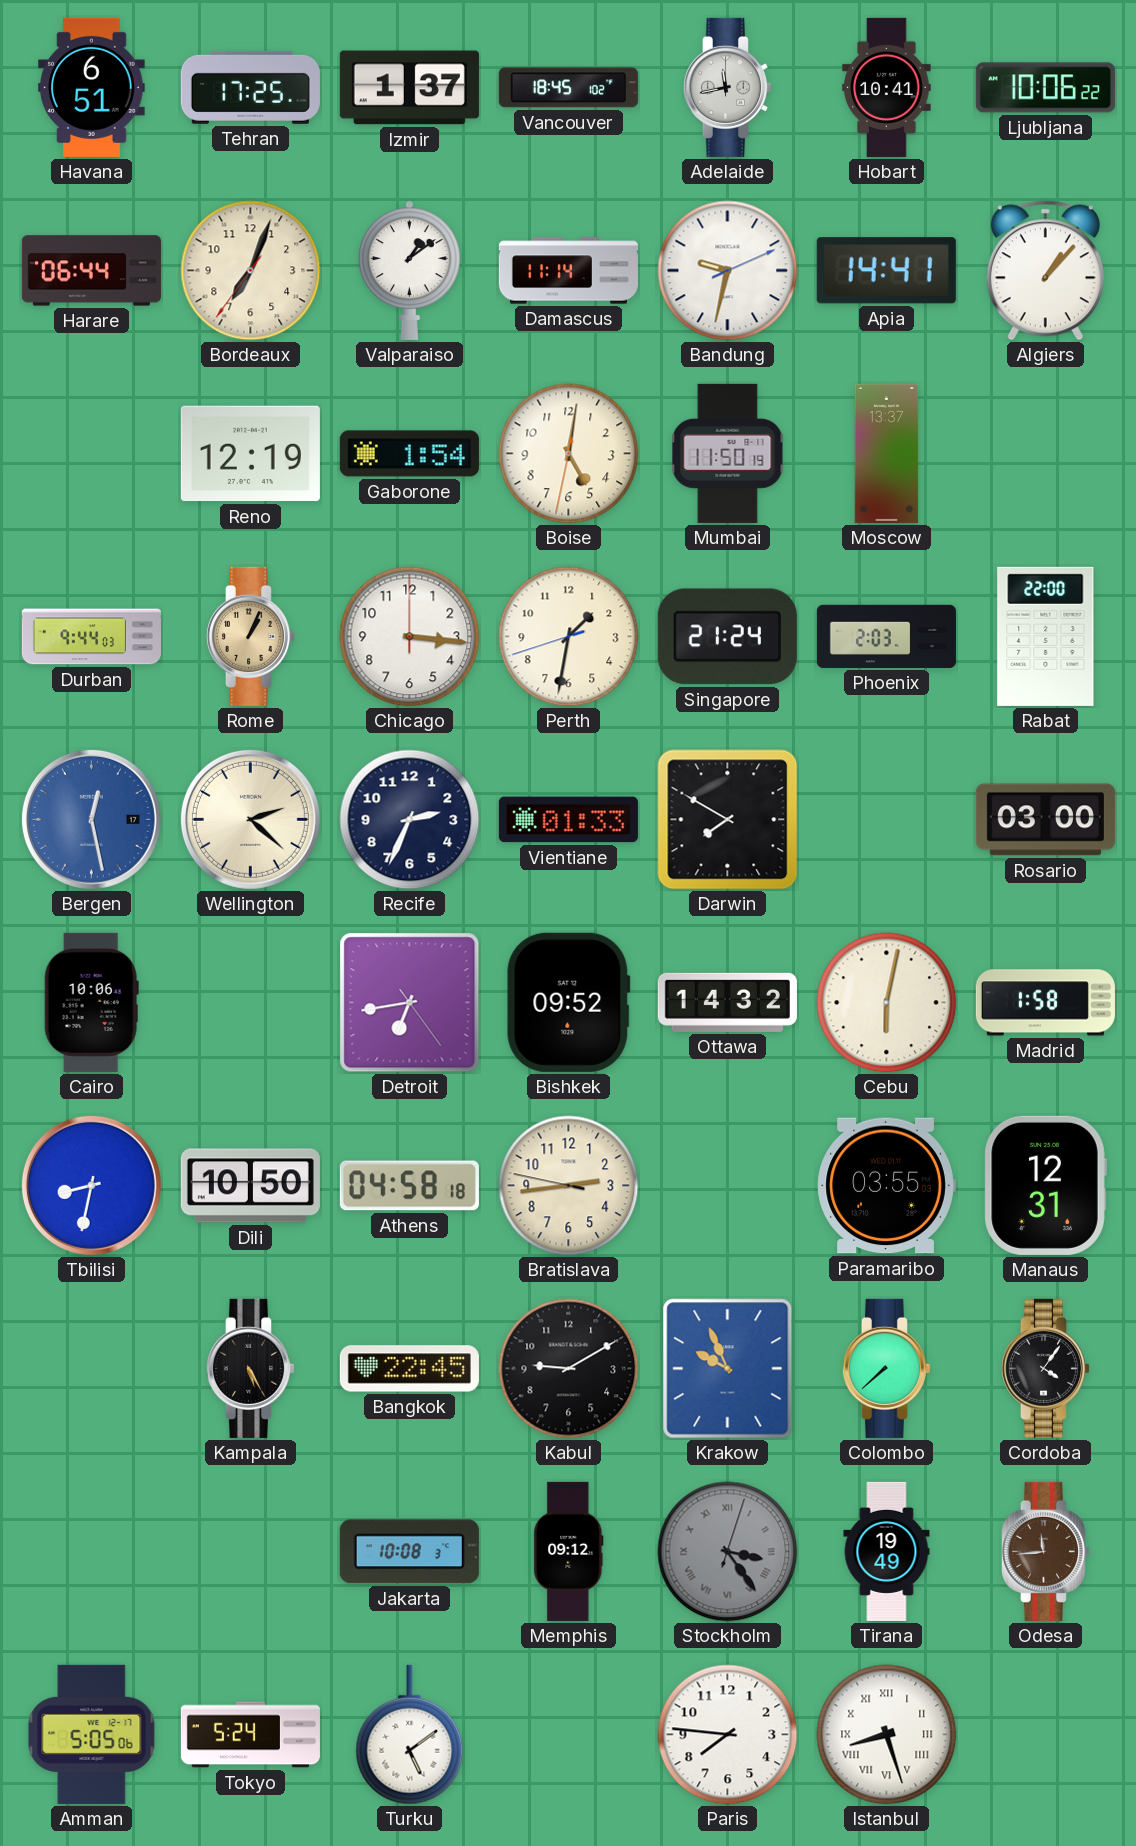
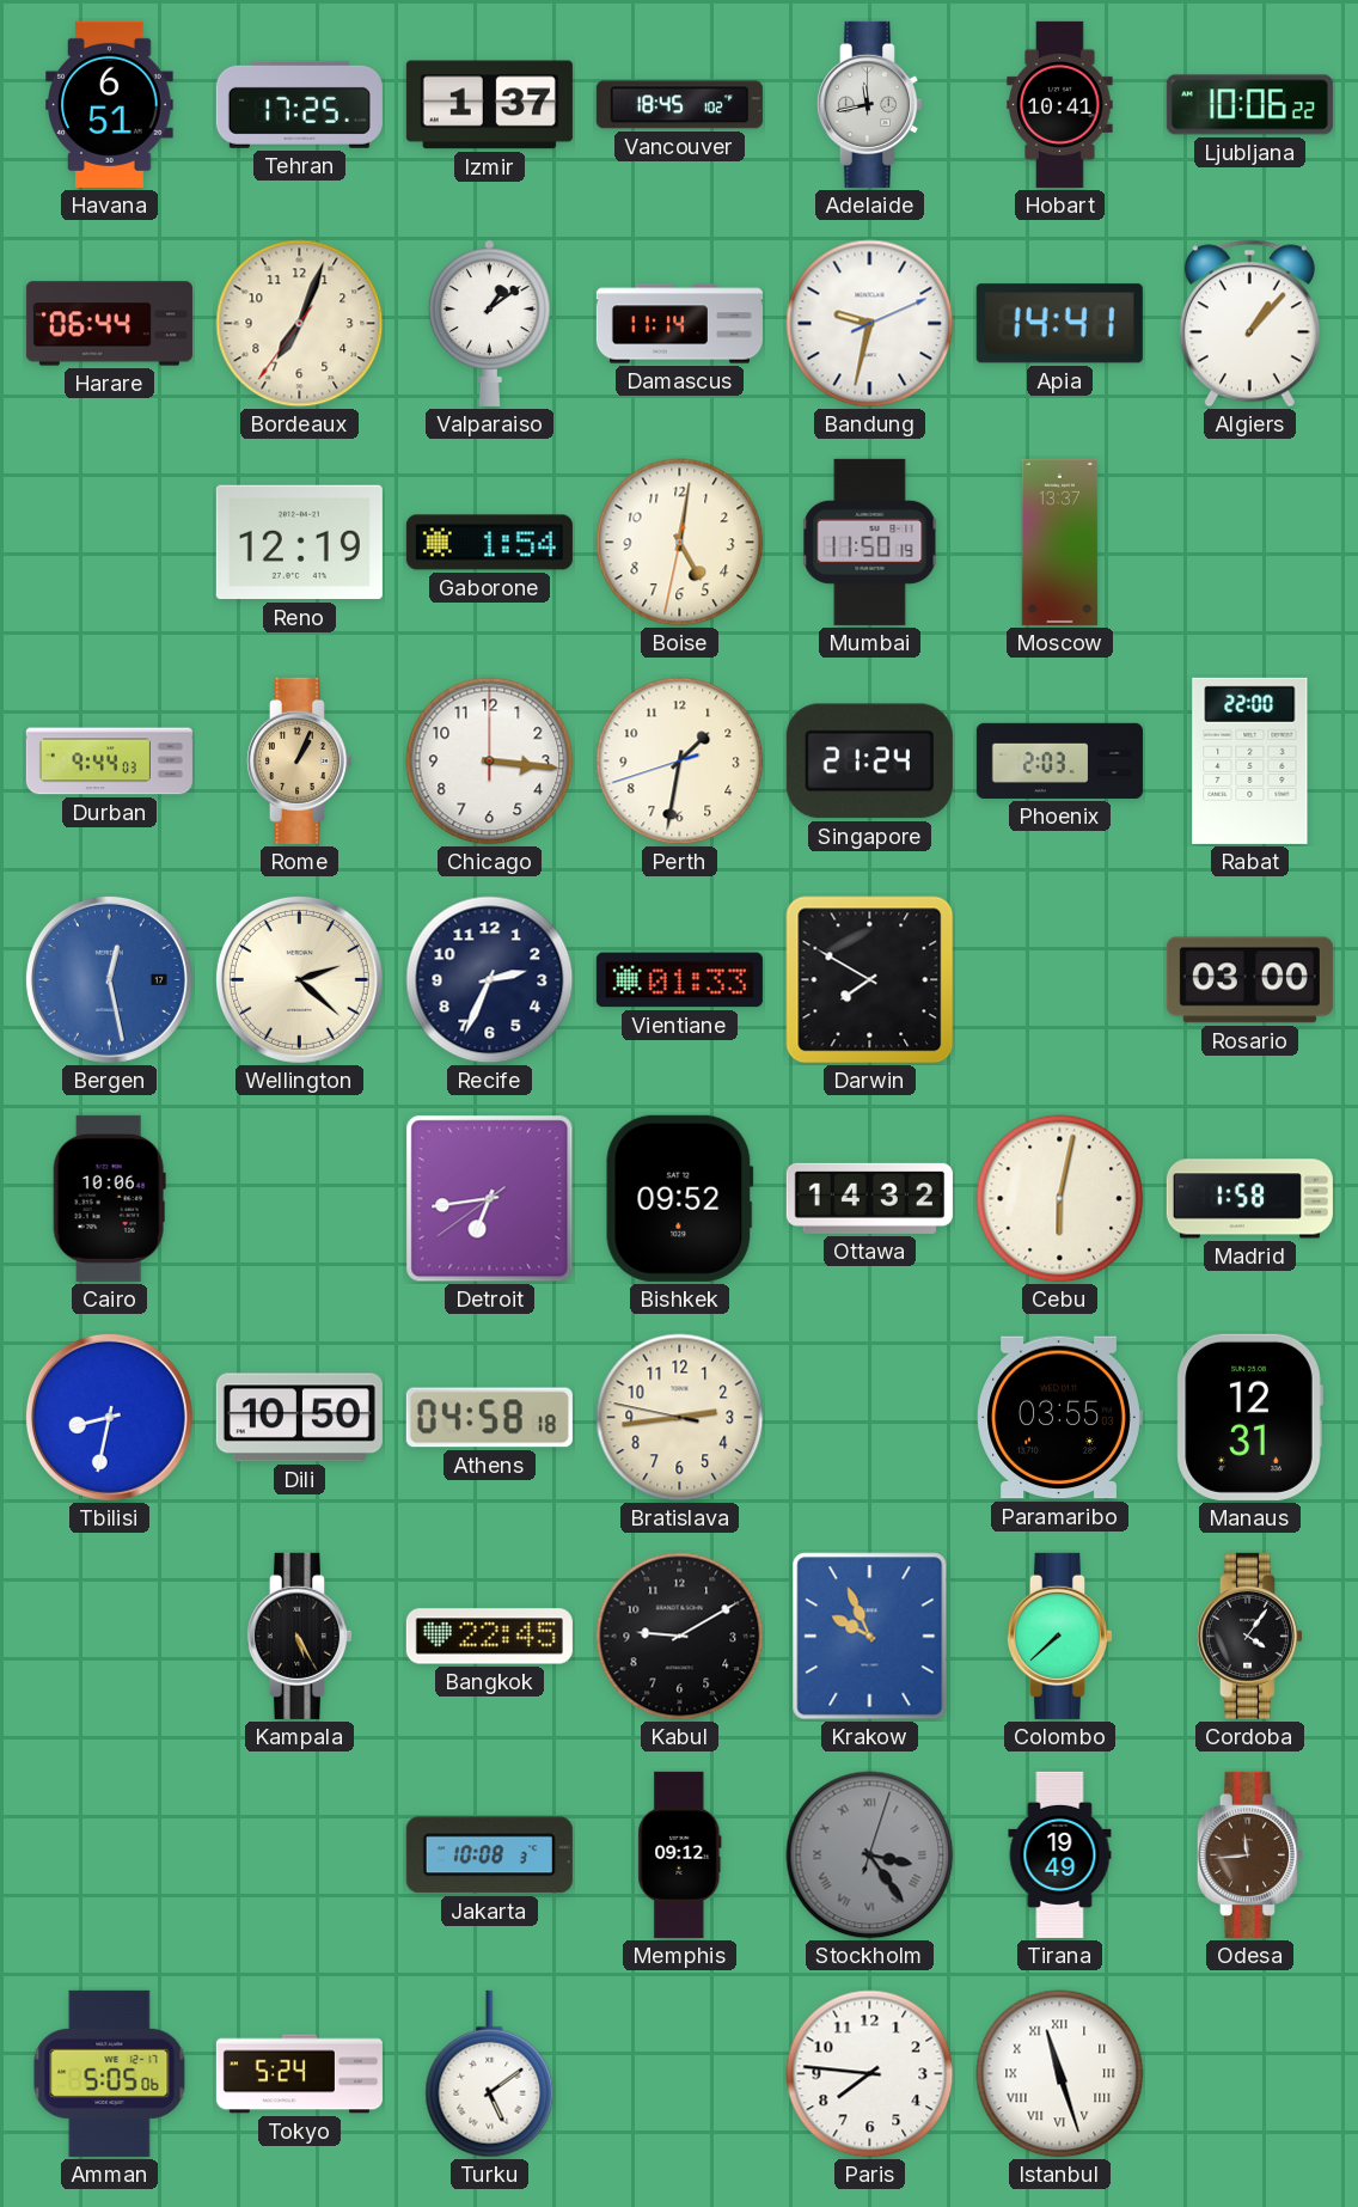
Detroit: 6:43:24 -> 6:43:39 (490, 1199)
Istanbul: 8:27 -> 11:27 (1060, 2074)
